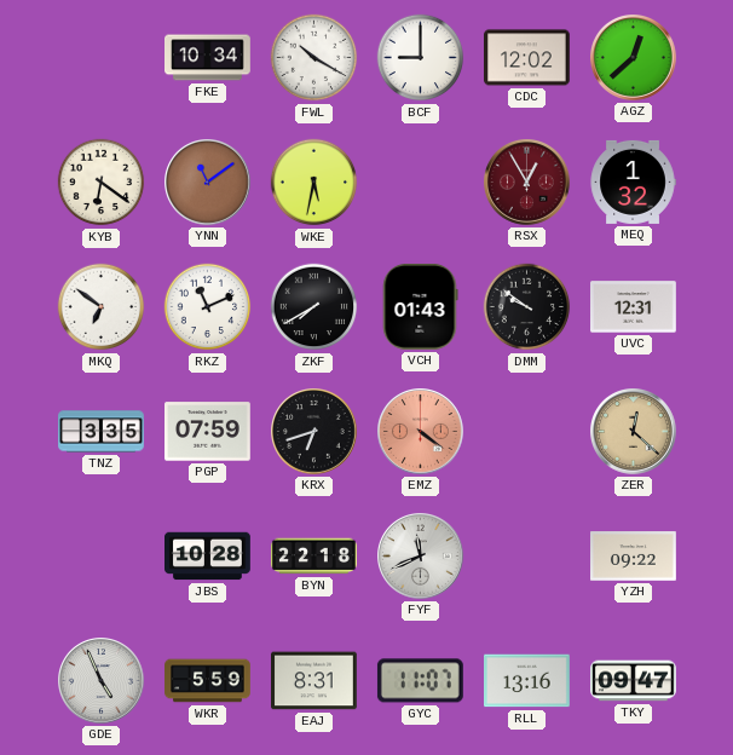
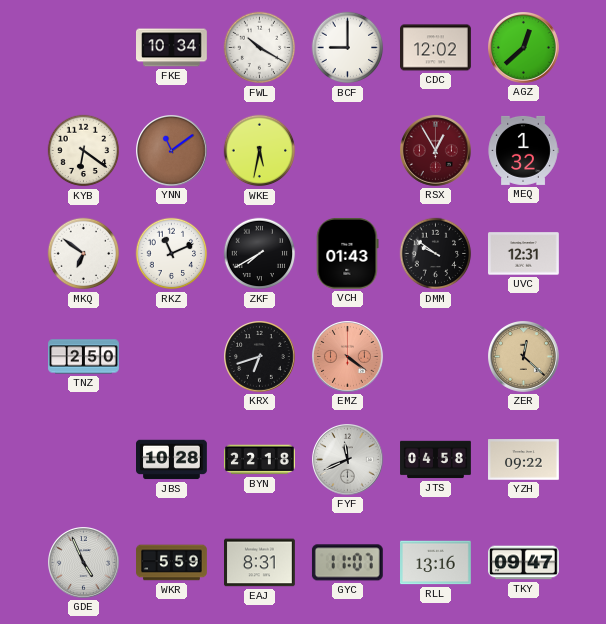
TNZ: 3:35 -> 2:50 (84, 357)
PGP: 07:59 -> none (208, 432)
JTS: none -> 04:58 (436, 460)
